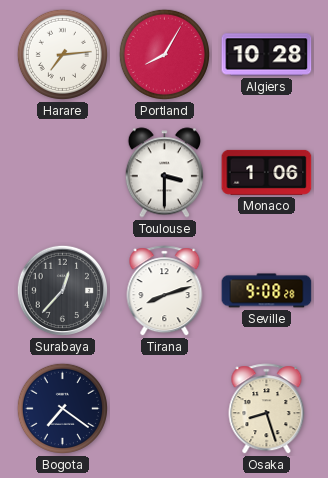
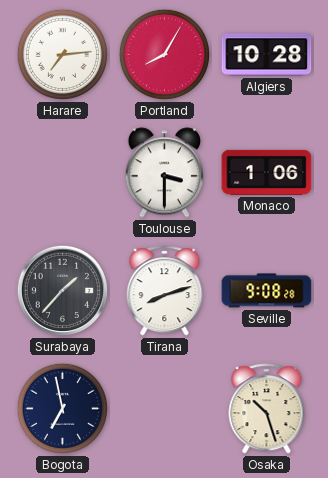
Surabaya: 12:37 -> 1:37 (62, 290)
Bogota: 7:21 -> 6:58 (62, 408)
Osaka: 8:27 -> 10:27 (267, 409)
